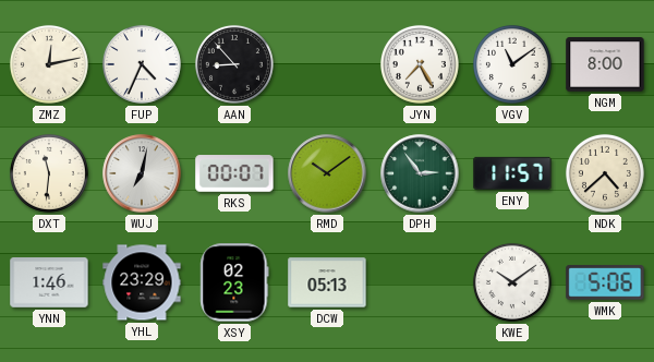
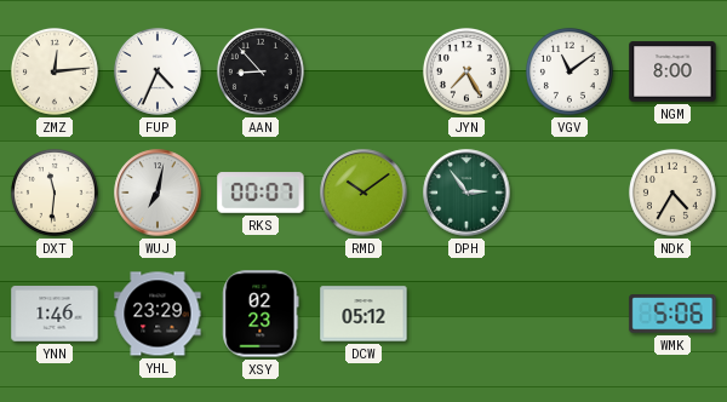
ZMZ: 12:13 -> 12:14 (55, 71)
ENY: 11:57 -> none (512, 173)
NDK: 4:38 -> 4:35 (672, 193)
DCW: 05:13 -> 05:12 (363, 314)
KWE: 10:09 -> none (512, 282)
